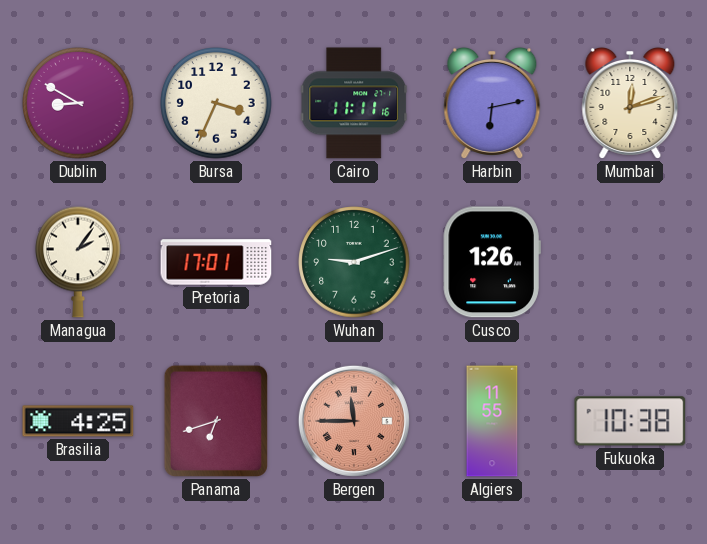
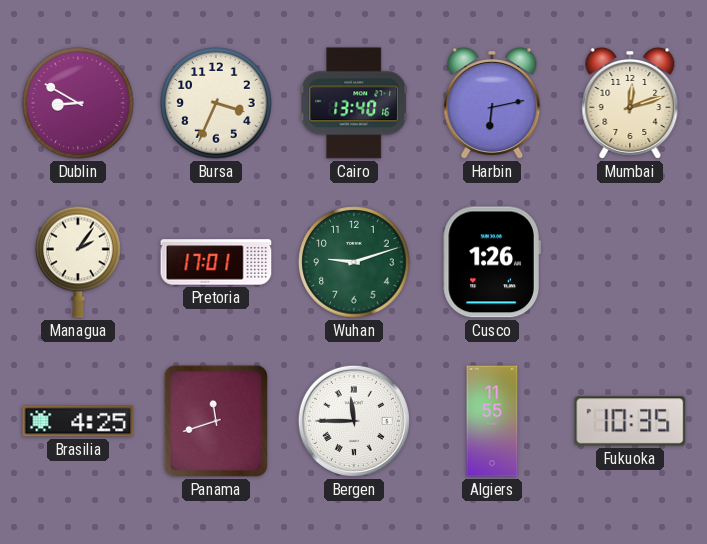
Cairo: 11:11 -> 13:40 (354, 103)
Panama: 6:42 -> 11:42 (216, 421)
Bergen dial: salmon -> white (354, 421)
Fukuoka: 10:38 -> 10:35 (630, 421)
